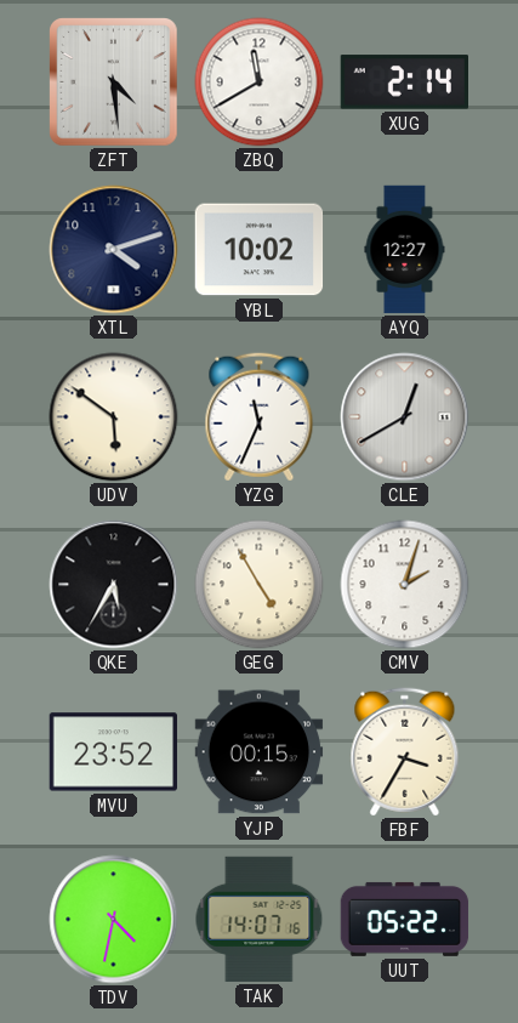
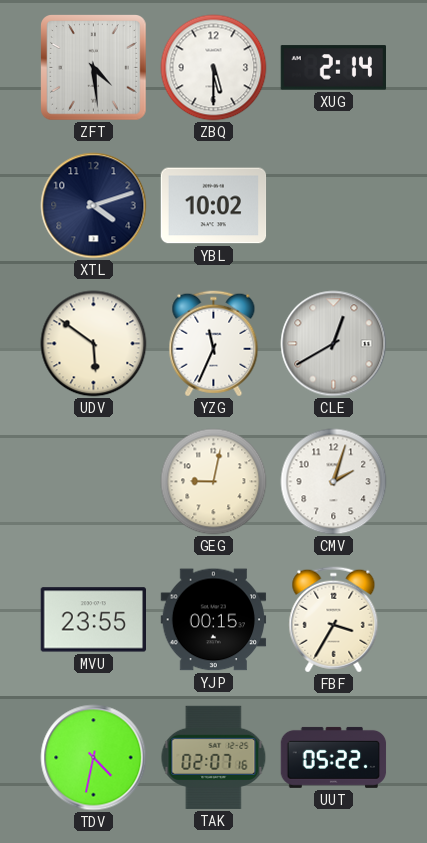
ZBQ: 11:40 -> 5:30 (214, 68)
AYQ: 12:27 -> none (405, 250)
QKE: 5:35 -> none (114, 585)
GEG: 4:55 -> 9:02 (214, 482)
MVU: 23:52 -> 23:55 (93, 620)
TAK: 14:07 -> 02:07 (214, 757)
